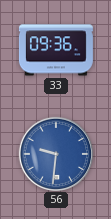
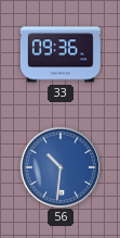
56: 9:31 -> 10:31 (59, 166)
